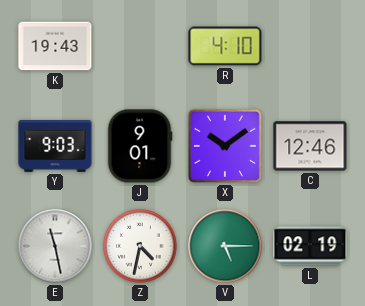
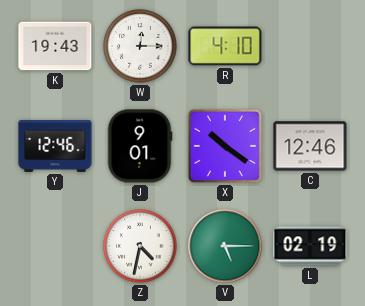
W: none -> 12:15 (140, 46)
Y: 9:03 -> 12:46 (55, 146)
X: 10:09 -> 10:21 (225, 146)
E: 11:28 -> none (55, 246)
